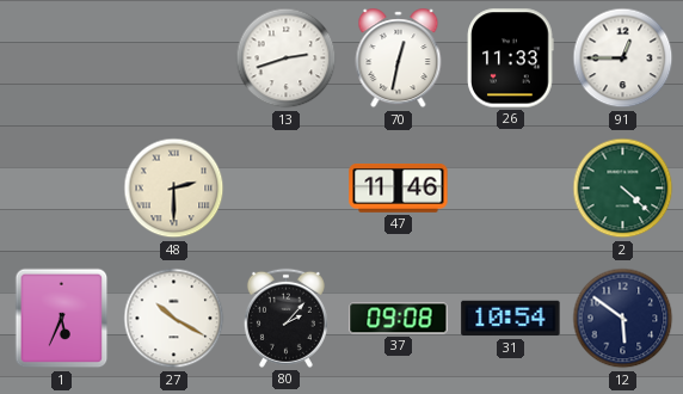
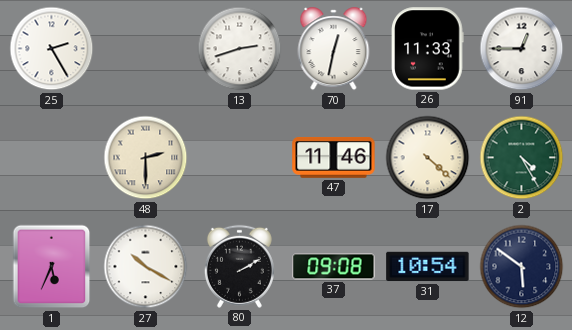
25: none -> 2:25 (52, 49)
17: none -> 4:22 (428, 158)
2: 4:22 -> 4:25 (522, 158)
80: 2:07 -> 2:10 (239, 266)
